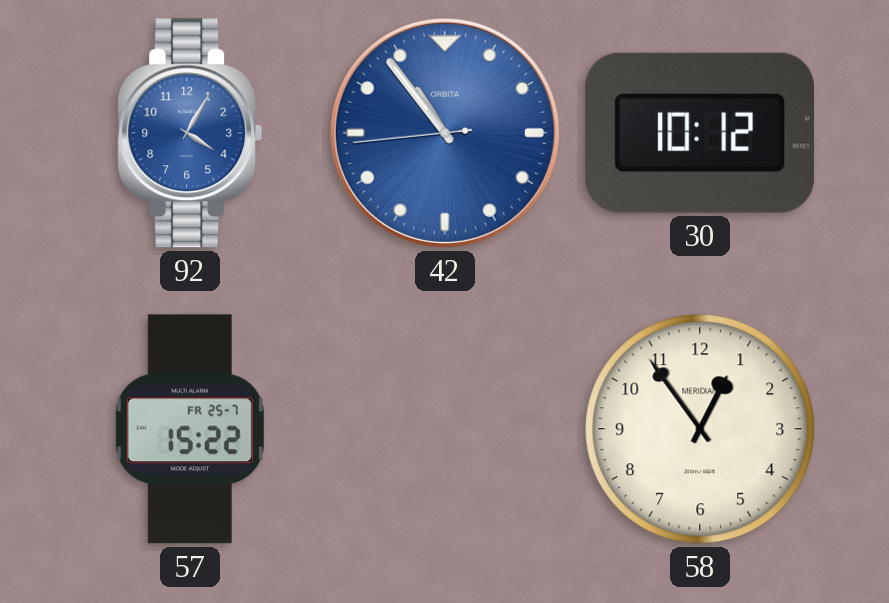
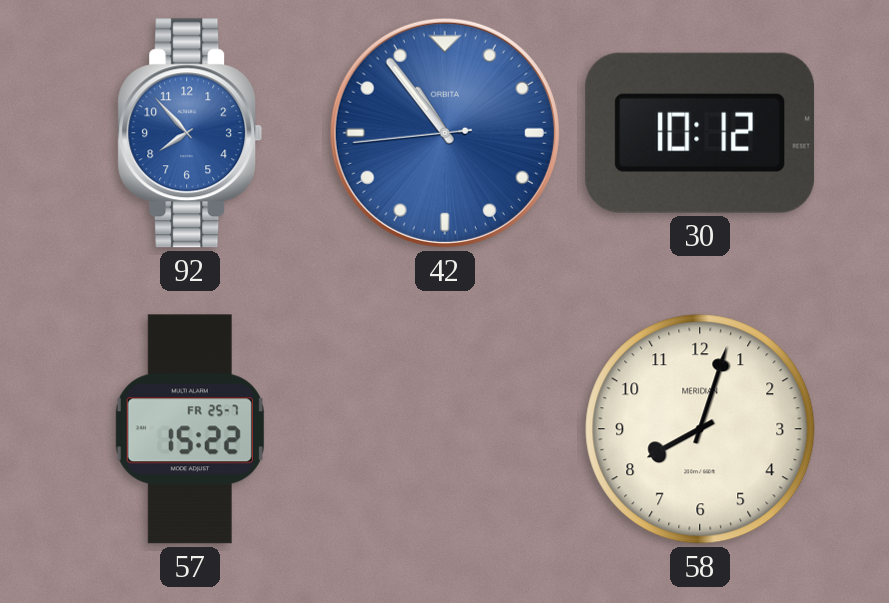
92: 4:05 -> 7:53 (190, 133)
58: 12:54 -> 8:03 (700, 429)
